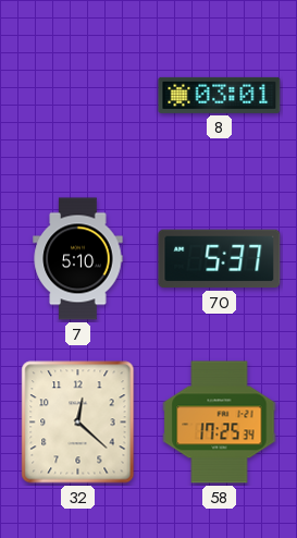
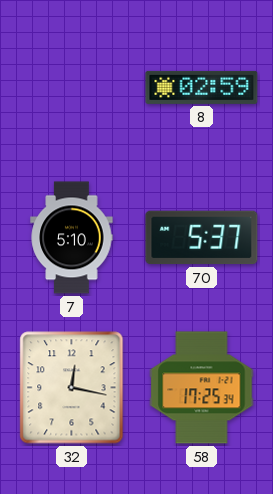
8: 03:01 -> 02:59 (202, 87)
32: 12:22 -> 12:17 (72, 388)
